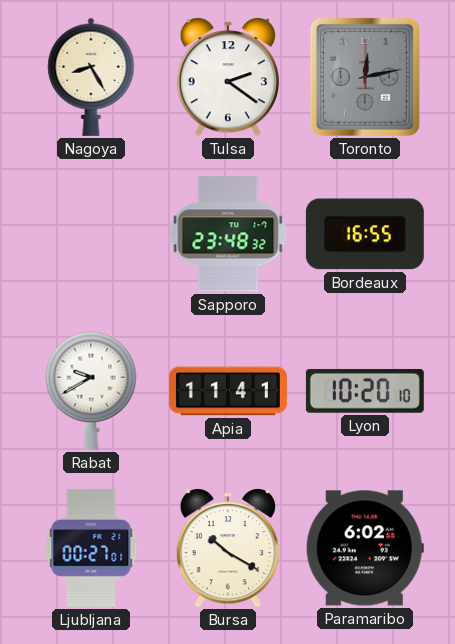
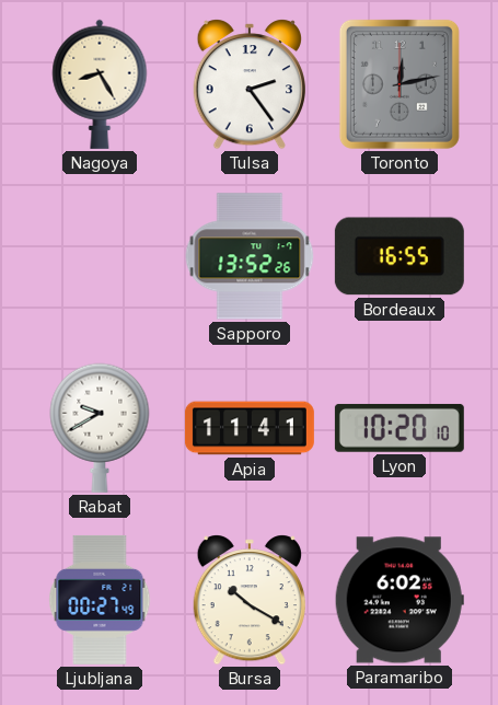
Tulsa: 2:21 -> 2:24 (250, 84)
Sapporo: 23:48 -> 13:52 (250, 256)
Ljubljana: 00:27:01 -> 00:27:49 (100, 600)
